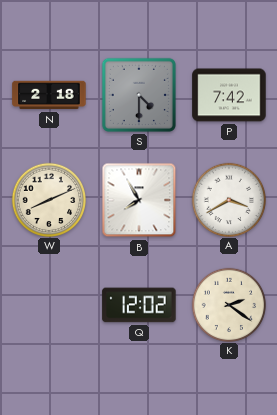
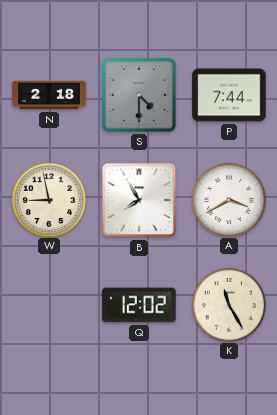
P: 7:42 -> 7:44 (229, 95)
W: 8:11 -> 8:58 (48, 199)
K: 2:21 -> 11:25 (228, 304)
